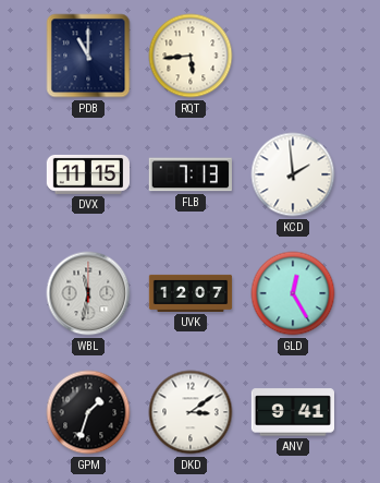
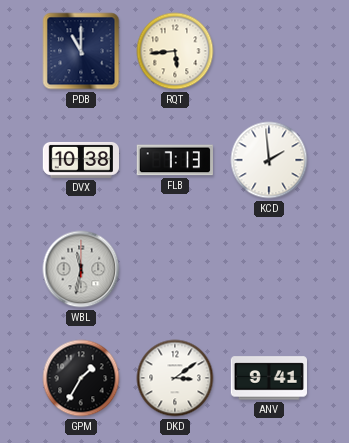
DVX: 11:15 -> 10:38 (80, 160)
UVK: 12:07 -> none (191, 293)
GLD: 12:25 -> none (293, 293)
GPM: 1:33 -> 1:35 (81, 378)
